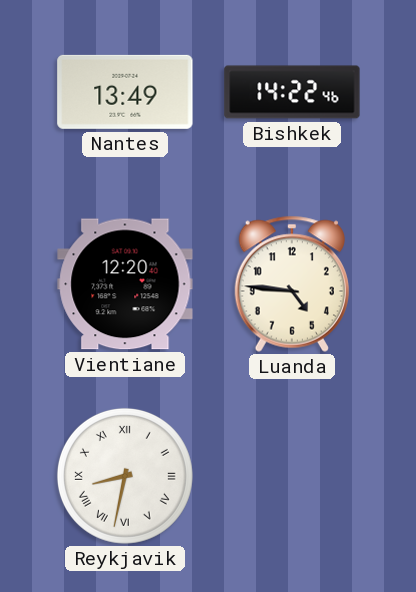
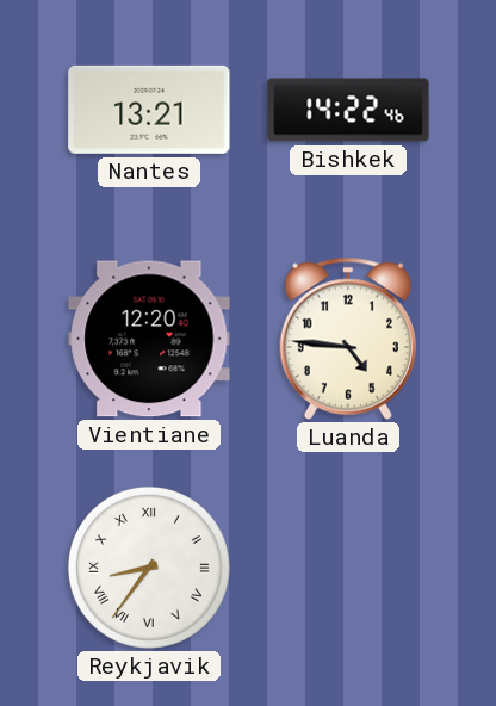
Nantes: 13:49 -> 13:21 (149, 110)
Reykjavik: 8:32 -> 8:36 (149, 568)
